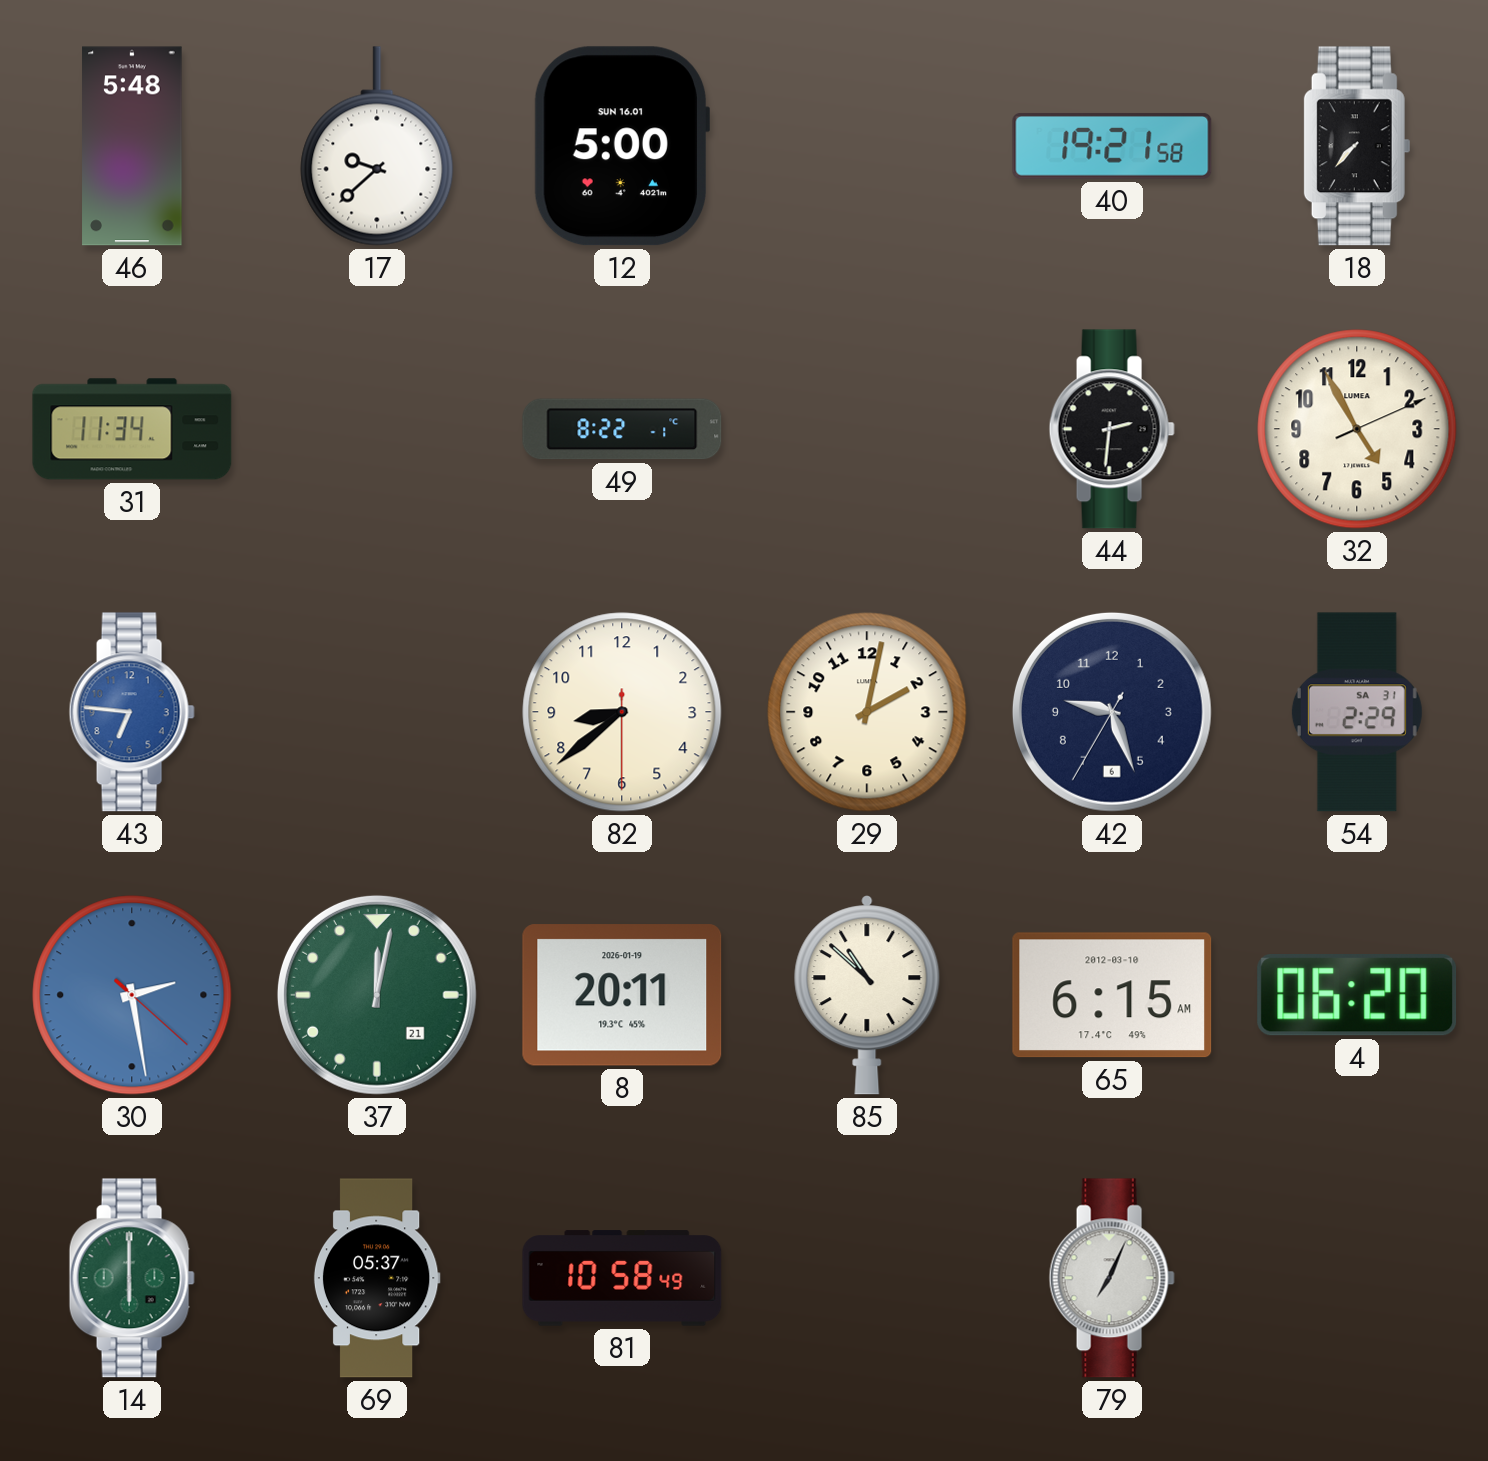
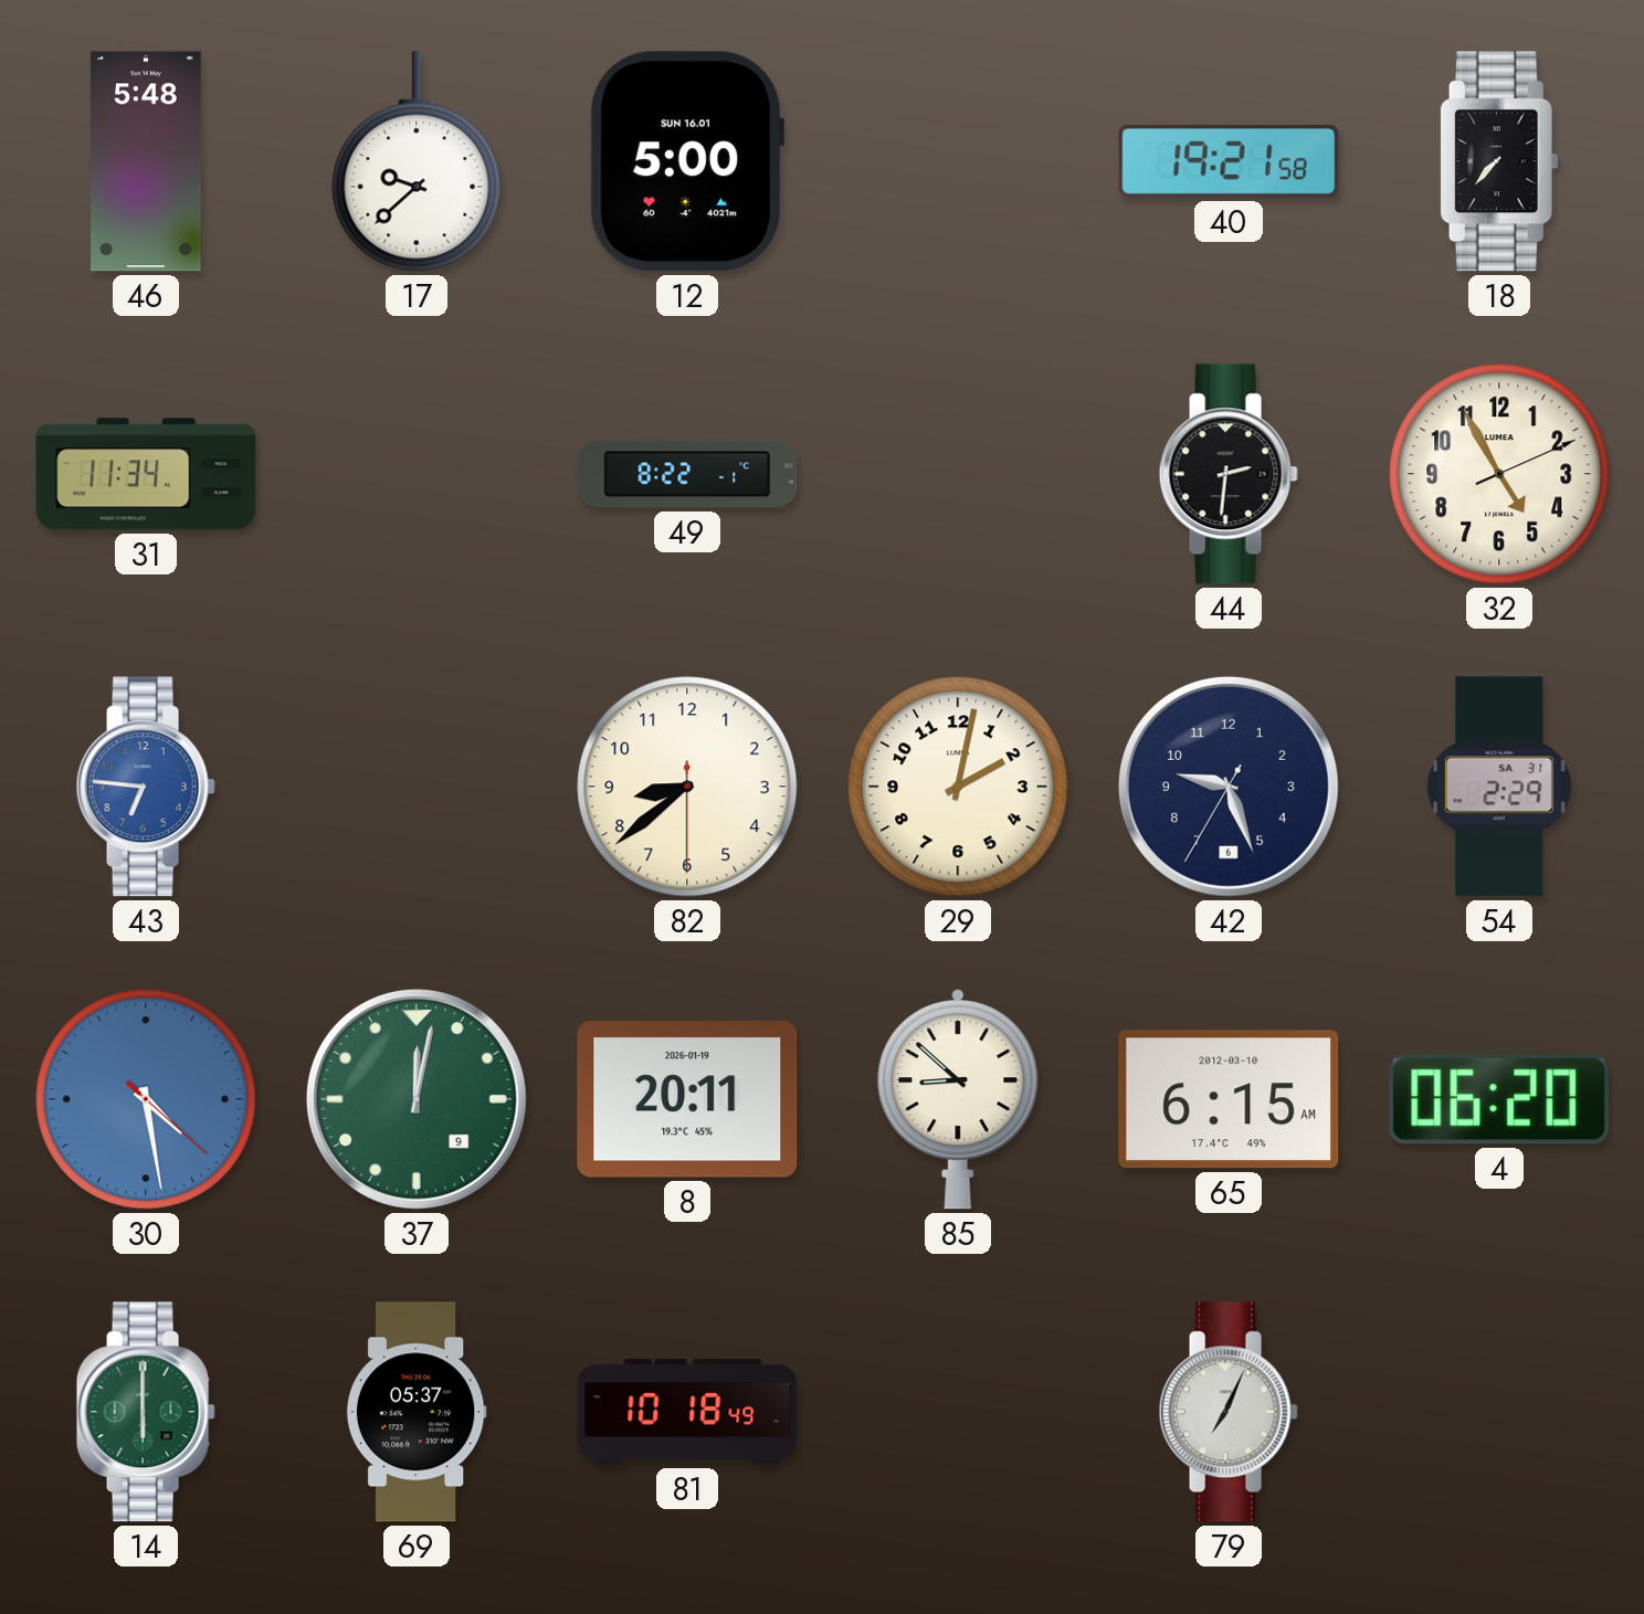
30: 2:28 -> 4:28 (146, 1099)
37 date: 21 -> 9 (417, 1099)
85: 10:52 -> 8:52 (958, 1099)
81: 10:58 -> 10:18 (687, 1412)
